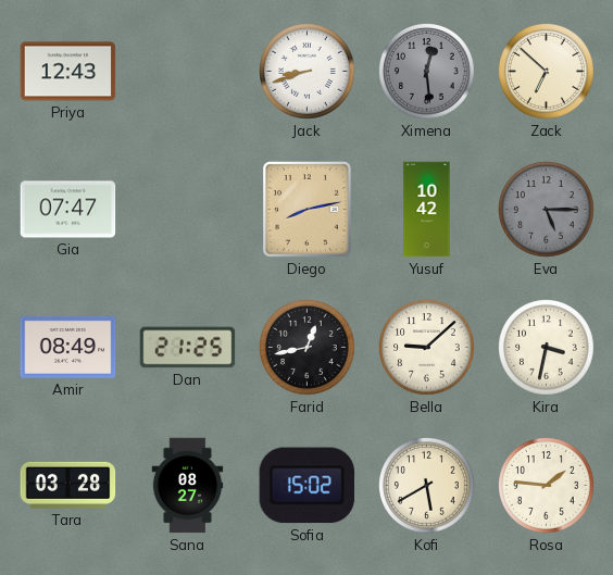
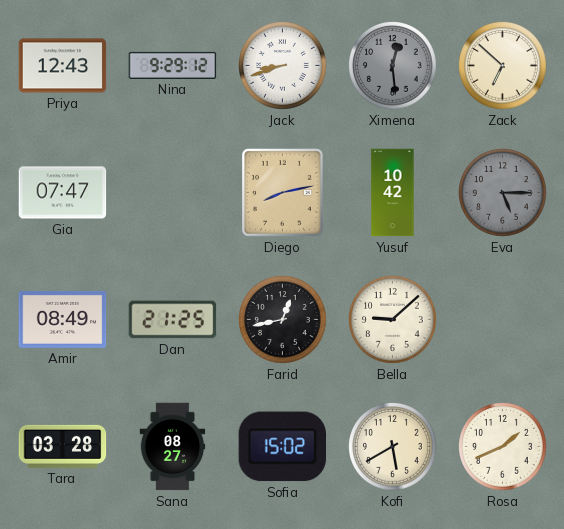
Nina: none -> 9:29 (173, 65)
Kira: 3:32 -> none (547, 348)
Rosa: 1:46 -> 1:41 (503, 447)
